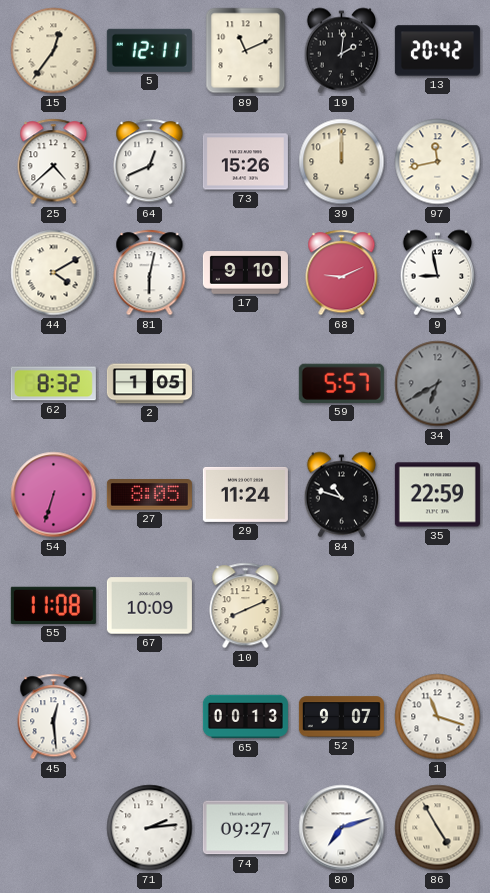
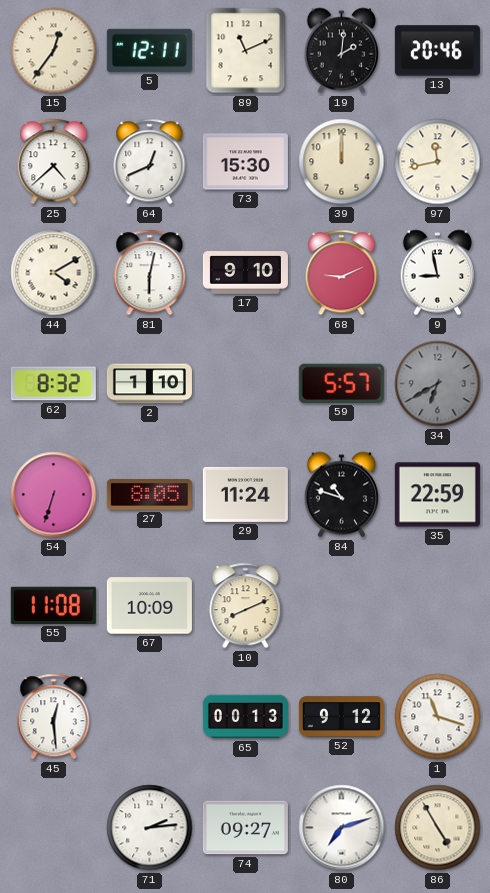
13: 20:42 -> 20:46 (437, 51)
73: 15:26 -> 15:30 (245, 162)
2: 1:05 -> 1:10 (149, 384)
52: 9:07 -> 9:12 (341, 717)
